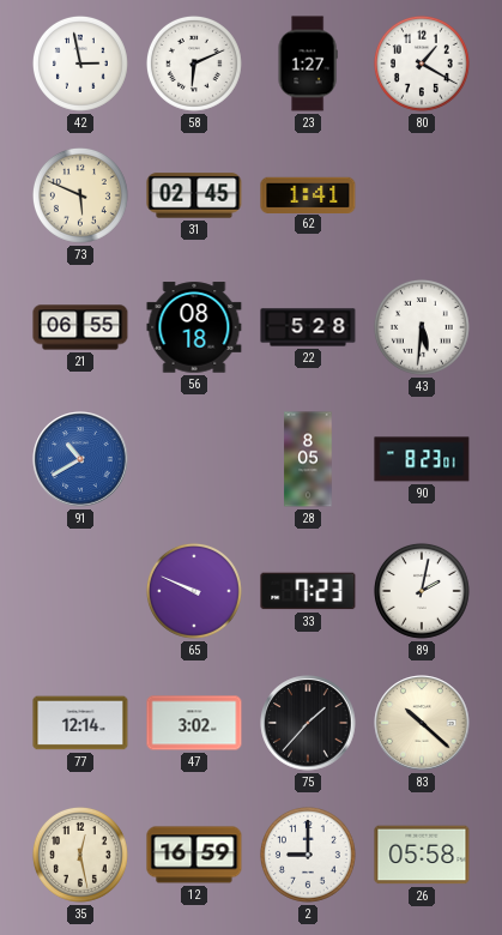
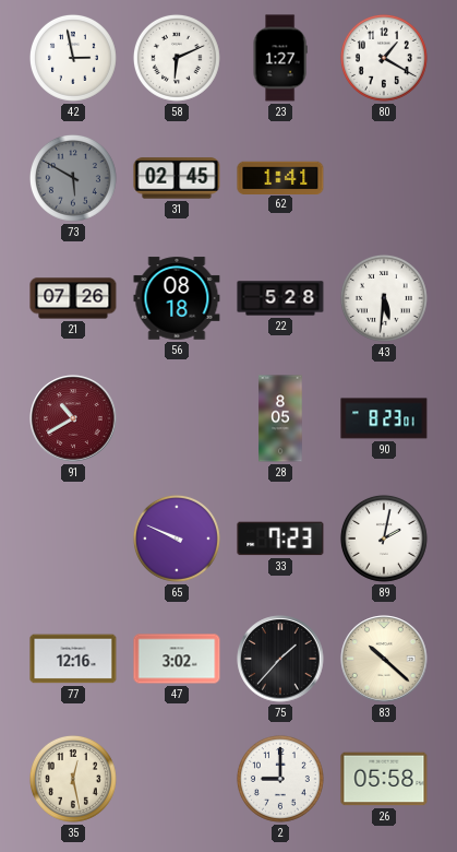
73: 5:49 -> 5:50 (73, 178)
73 dial: cream -> grey (73, 178)
21: 06:55 -> 07:26 (73, 298)
91 dial: blue -> burgundy (73, 418)
77: 12:14 -> 12:16 (73, 659)
12: 16:59 -> none (194, 855)
